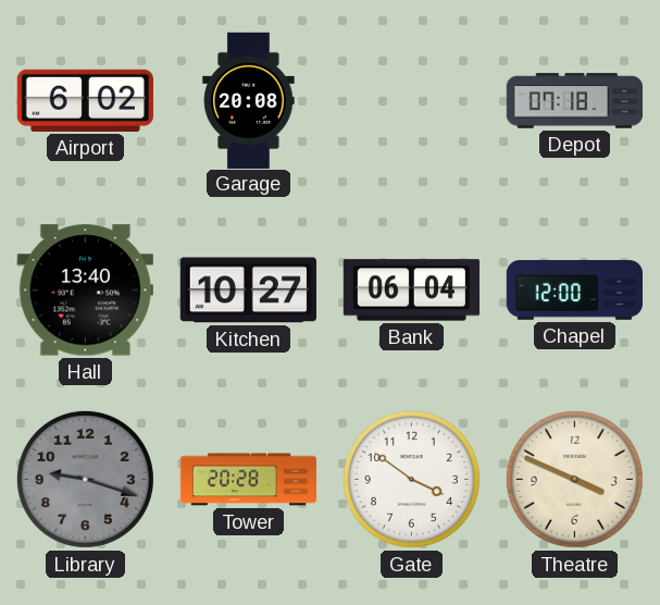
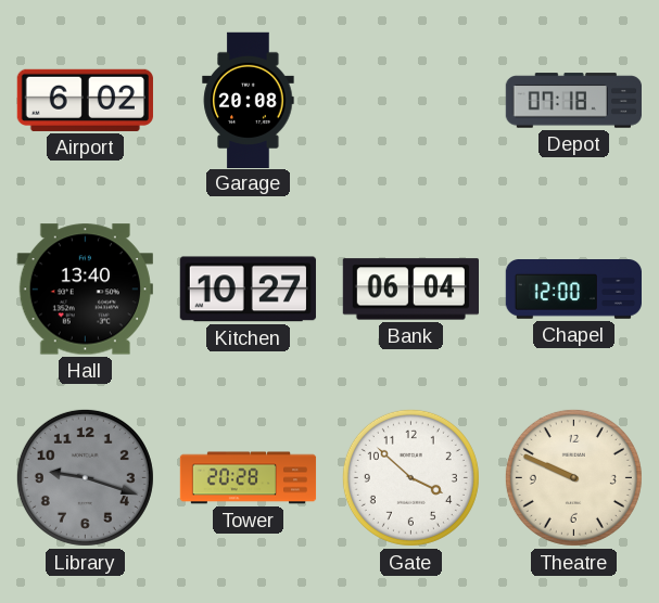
Gate: 3:51 -> 3:52 (410, 477)
Theatre: 3:49 -> 9:49 (573, 477)
